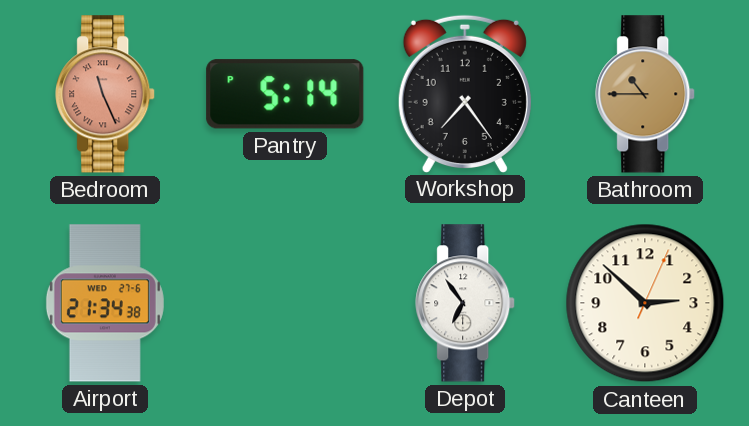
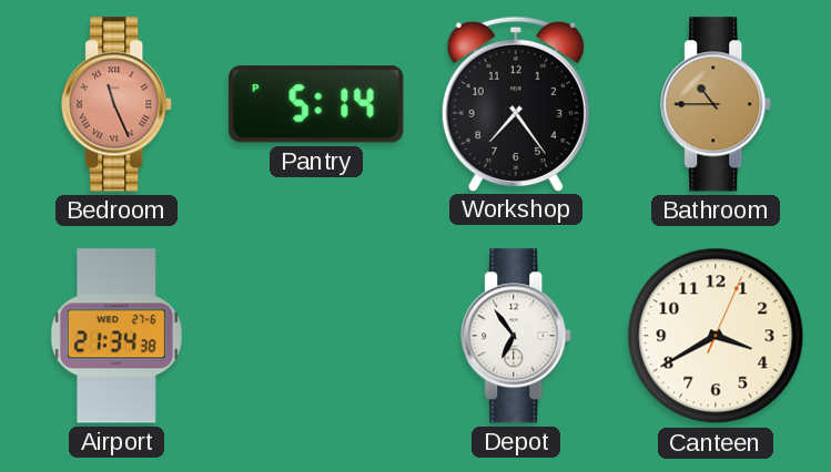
Canteen: 2:52 -> 3:40 (716, 336)
